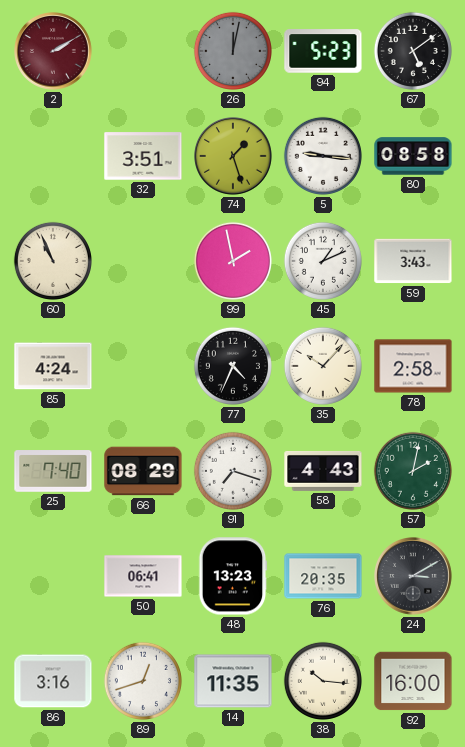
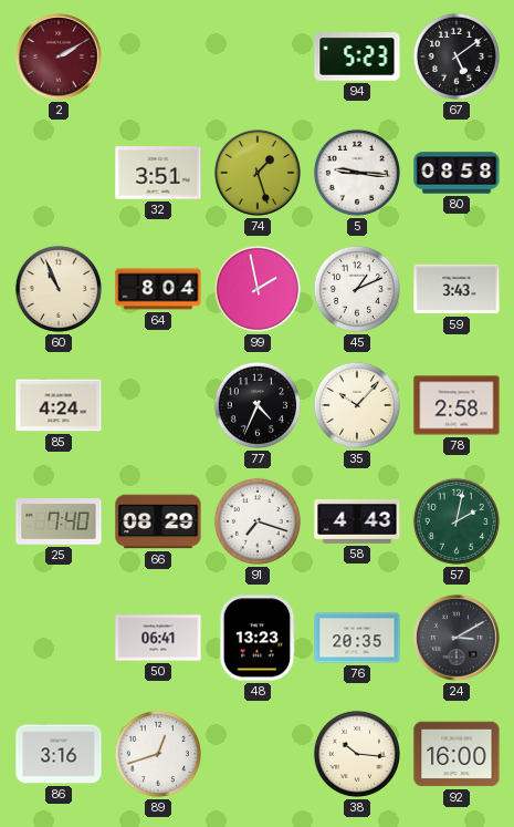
26: 12:02 -> none (233, 51)
64: none -> 8:04 (158, 289)
14: 11:35 -> none (233, 681)
